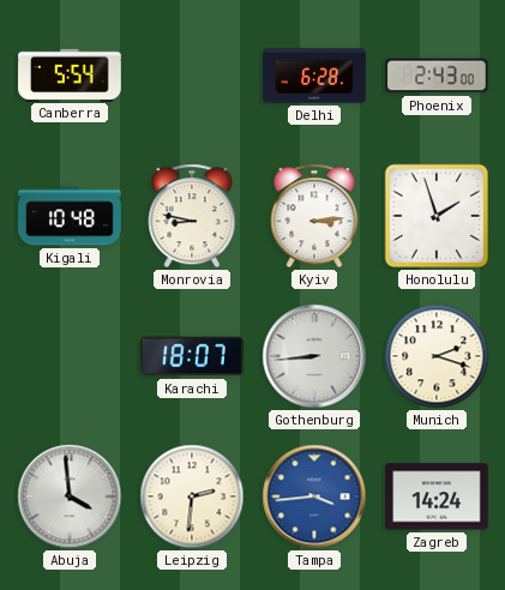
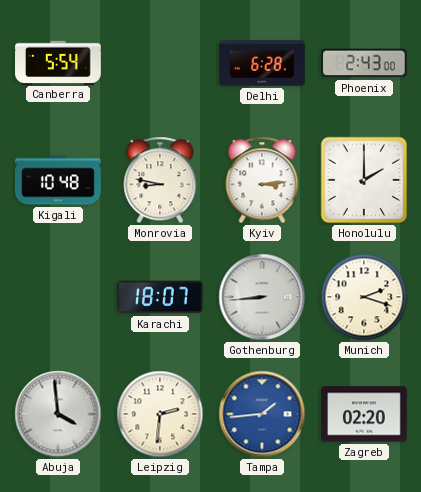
Honolulu: 1:57 -> 2:00 (364, 180)
Tampa: 3:44 -> 1:44 (262, 414)
Zagreb: 14:24 -> 02:20 (365, 414)
